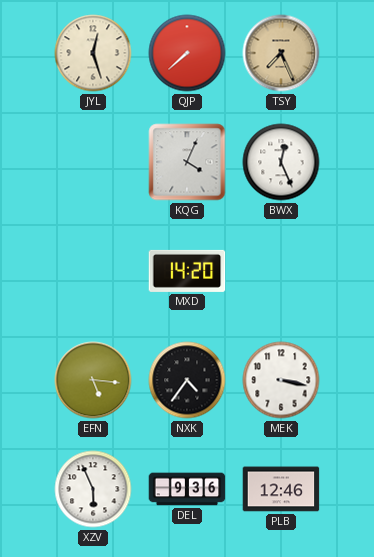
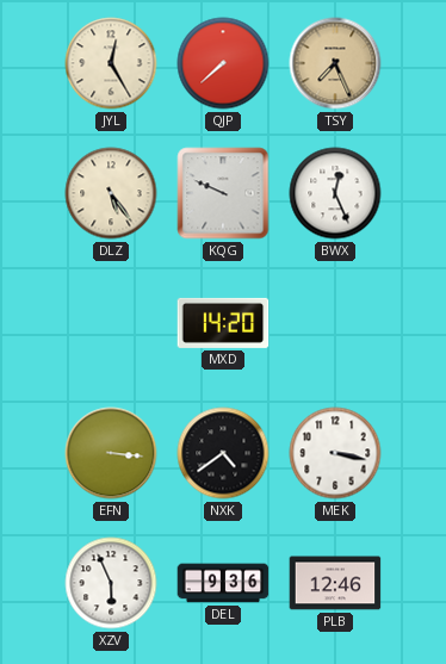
JYL: 12:27 -> 12:25 (111, 63)
DLZ: none -> 5:24 (111, 193)
KQG: 4:04 -> 9:49 (223, 193)
EFN: 5:16 -> 3:16 (111, 453)
NXK: 4:36 -> 4:39 (223, 453)
